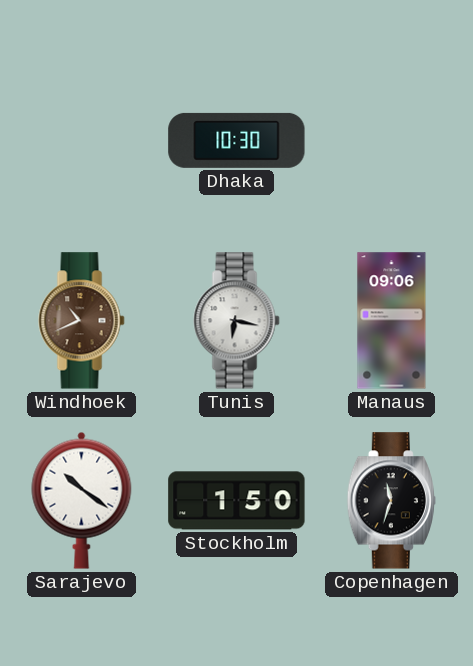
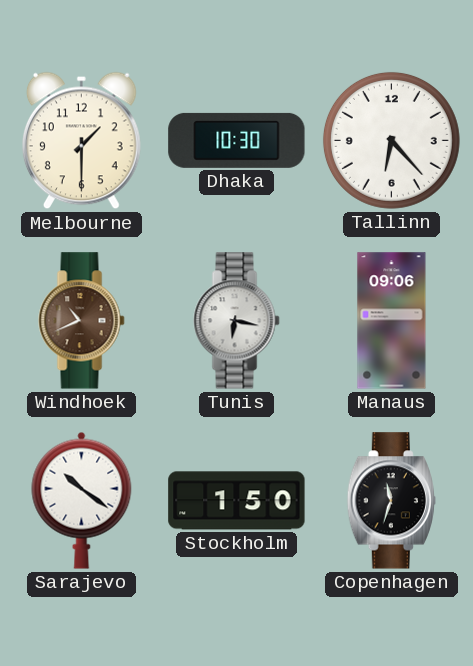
Melbourne: none -> 1:30 (81, 141)
Tallinn: none -> 6:23 (391, 140)
